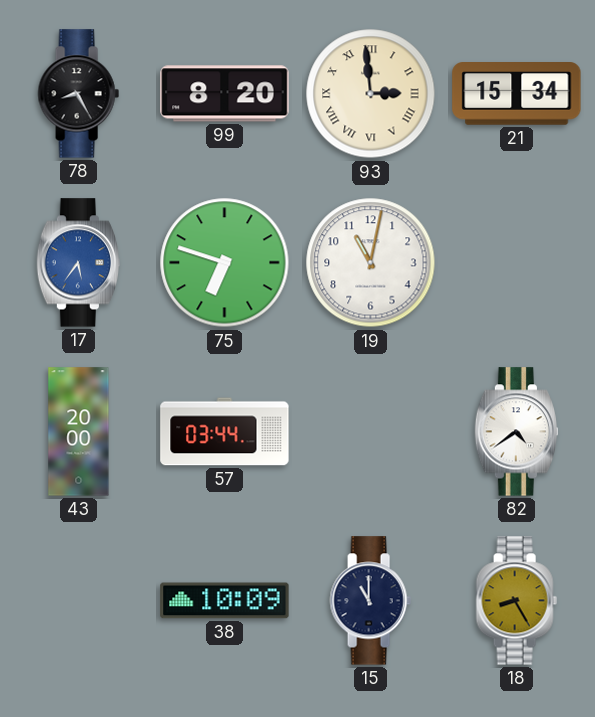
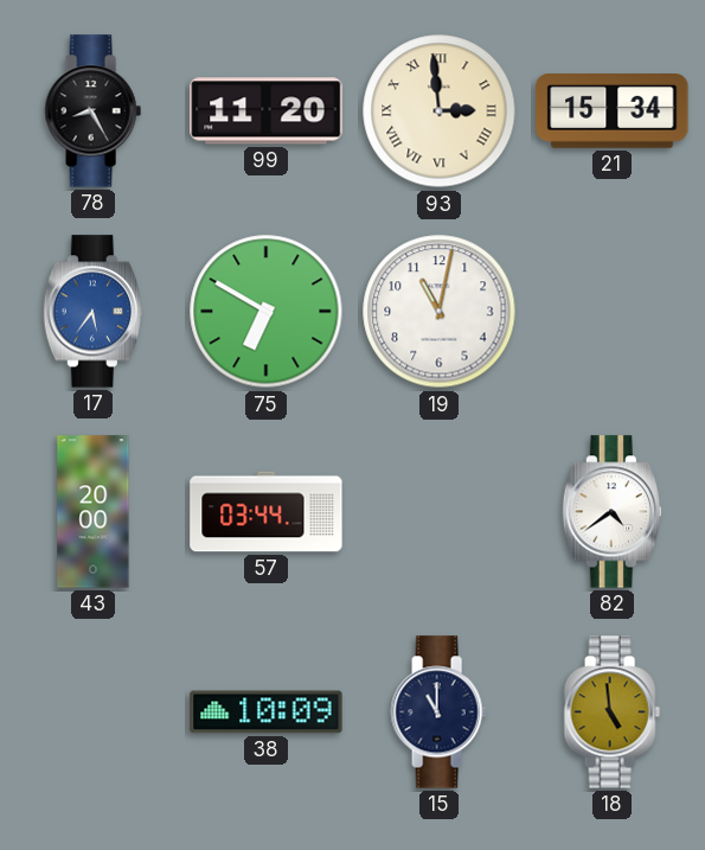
99: 8:20 -> 11:20 (267, 111)
75: 6:48 -> 6:50 (267, 312)
18: 8:25 -> 4:59 (611, 712)
